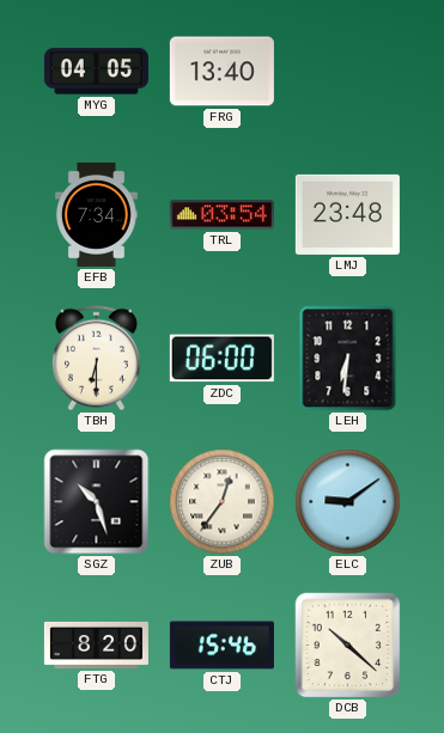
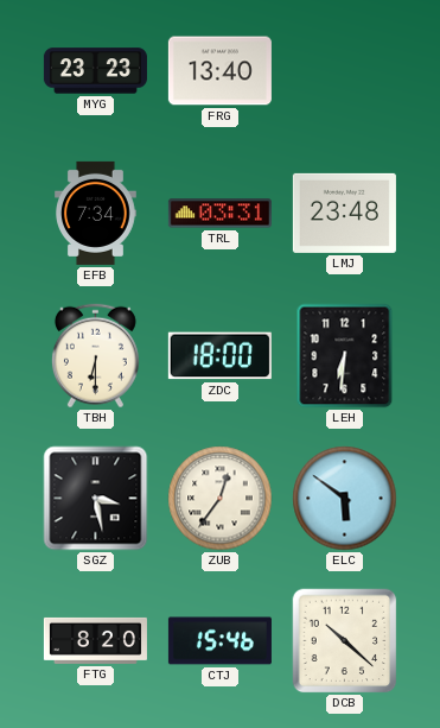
MYG: 04:05 -> 23:23 (95, 71)
TRL: 03:54 -> 03:31 (219, 214)
ZDC: 06:00 -> 18:00 (219, 356)
SGZ: 10:27 -> 3:28 (96, 499)
ELC: 9:09 -> 5:51 (345, 499)
